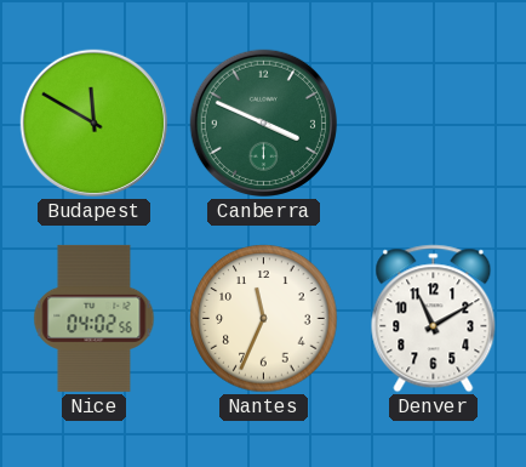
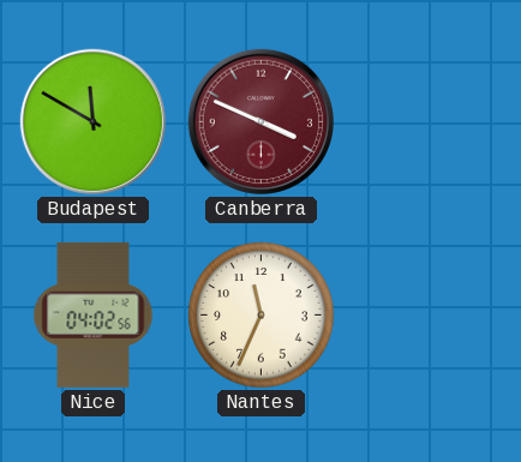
Canberra dial: green -> burgundy (260, 121)
Denver: 11:10 -> none (434, 319)
